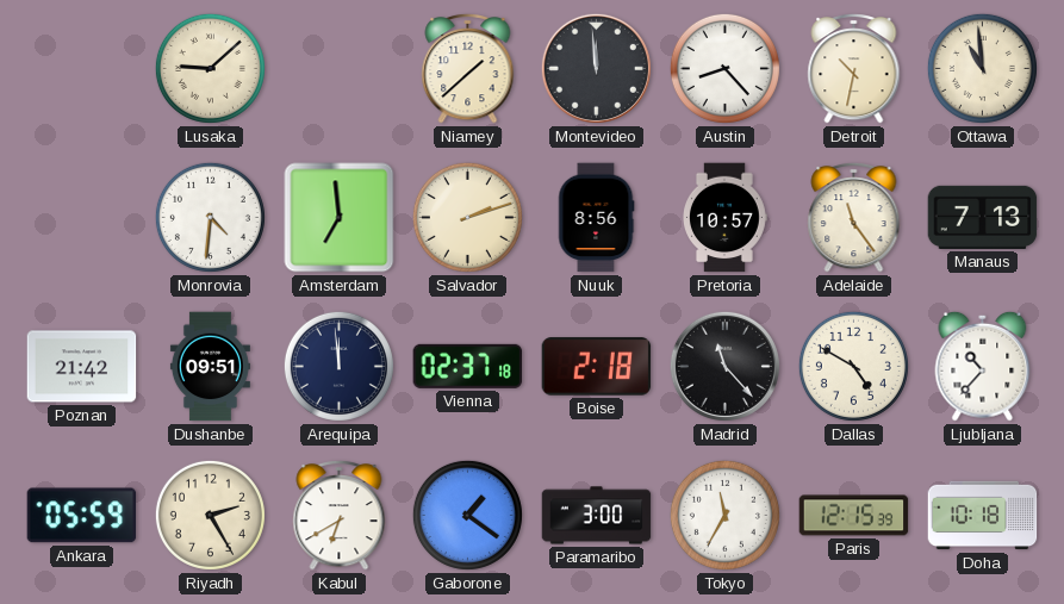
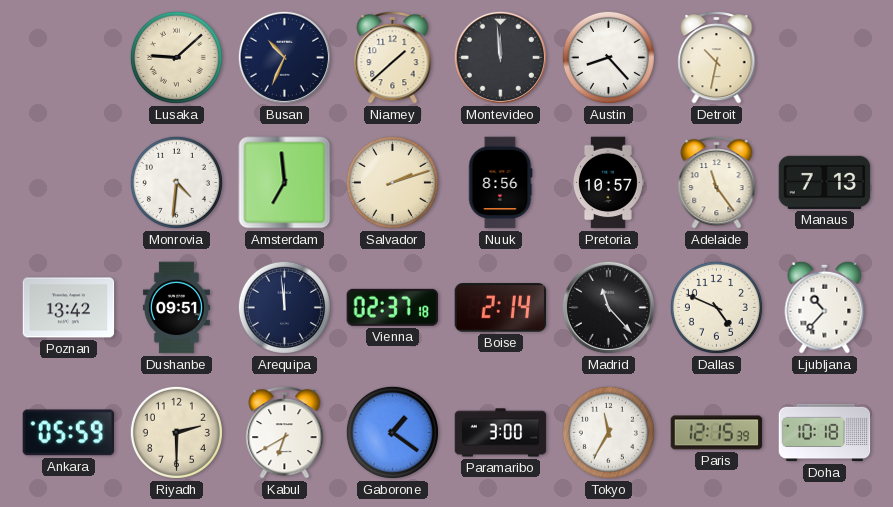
Busan: none -> 10:34 (284, 57)
Ottawa: 10:59 -> none (982, 68)
Poznan: 21:42 -> 13:42 (69, 308)
Boise: 2:18 -> 2:14 (501, 308)
Dallas: 4:50 -> 4:49 (716, 307)
Riyadh: 2:25 -> 2:30 (176, 432)
